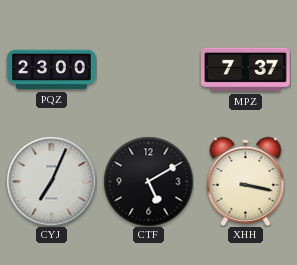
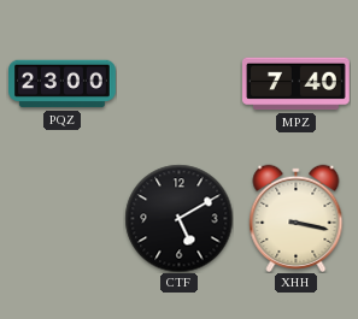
MPZ: 7:37 -> 7:40 (297, 84)
CYJ: 7:04 -> none (51, 181)
